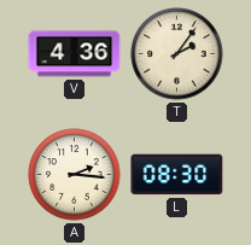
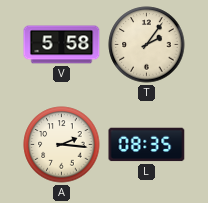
V: 4:36 -> 5:58 (62, 45)
L: 08:30 -> 08:35 (147, 145)
